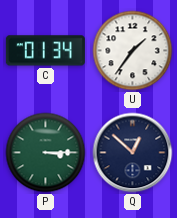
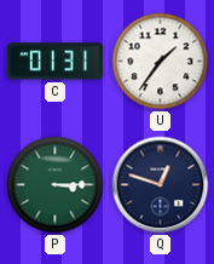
C: 01:34 -> 01:31 (54, 62)
Q: 12:52 -> 12:48 (161, 185)
